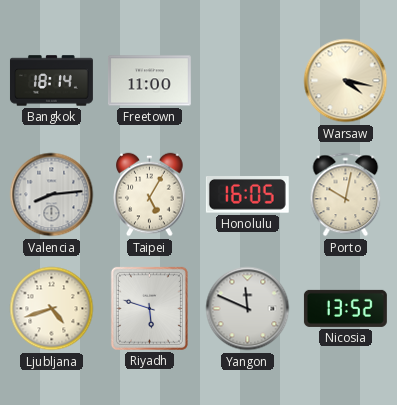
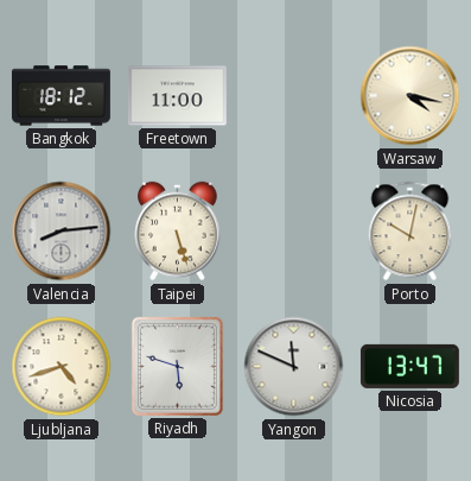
Bangkok: 18:14 -> 18:12 (61, 96)
Taipei: 5:05 -> 5:27 (178, 232)
Honolulu: 16:05 -> none (247, 195)
Nicosia: 13:52 -> 13:47 (409, 366)
